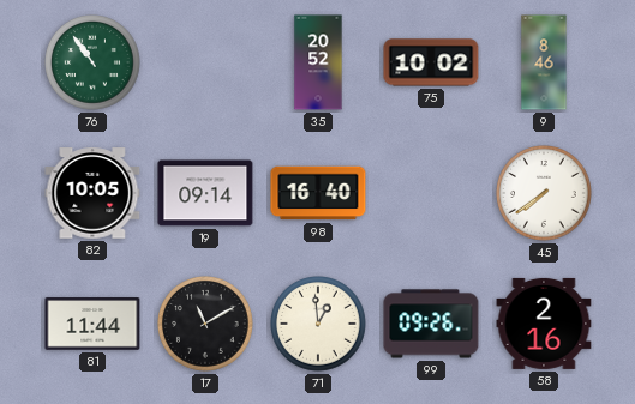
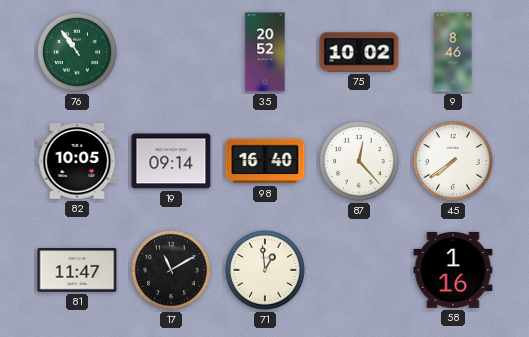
87: none -> 12:23 (360, 162)
81: 11:44 -> 11:47 (77, 271)
99: 09:26 -> none (431, 324)
58: 2:16 -> 1:16 (453, 270)
